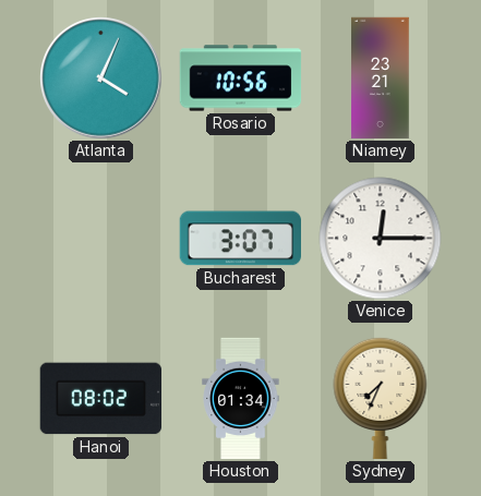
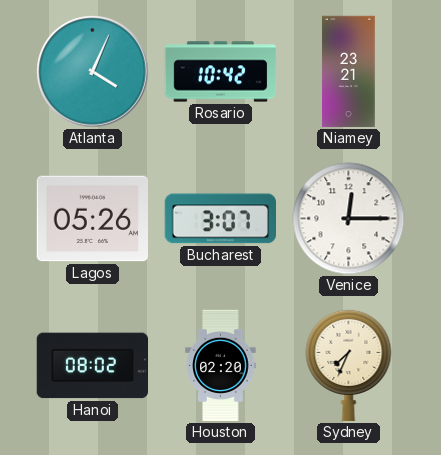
Rosario: 10:56 -> 10:42 (221, 72)
Lagos: none -> 05:26 (92, 219)
Houston: 01:34 -> 02:20 (221, 366)
